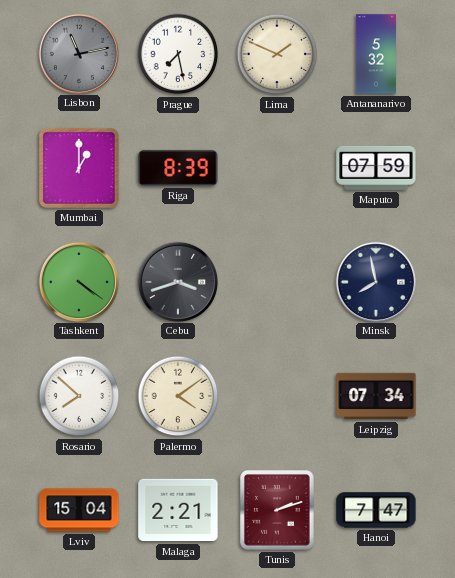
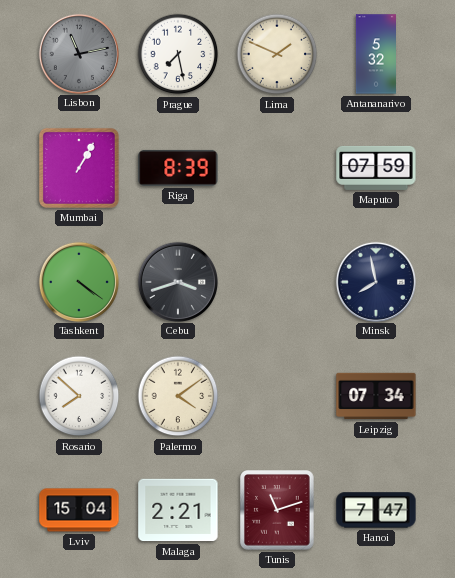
Mumbai: 1:00 -> 1:05 (79, 168)
Tunis: 2:12 -> 11:12 (277, 510)
